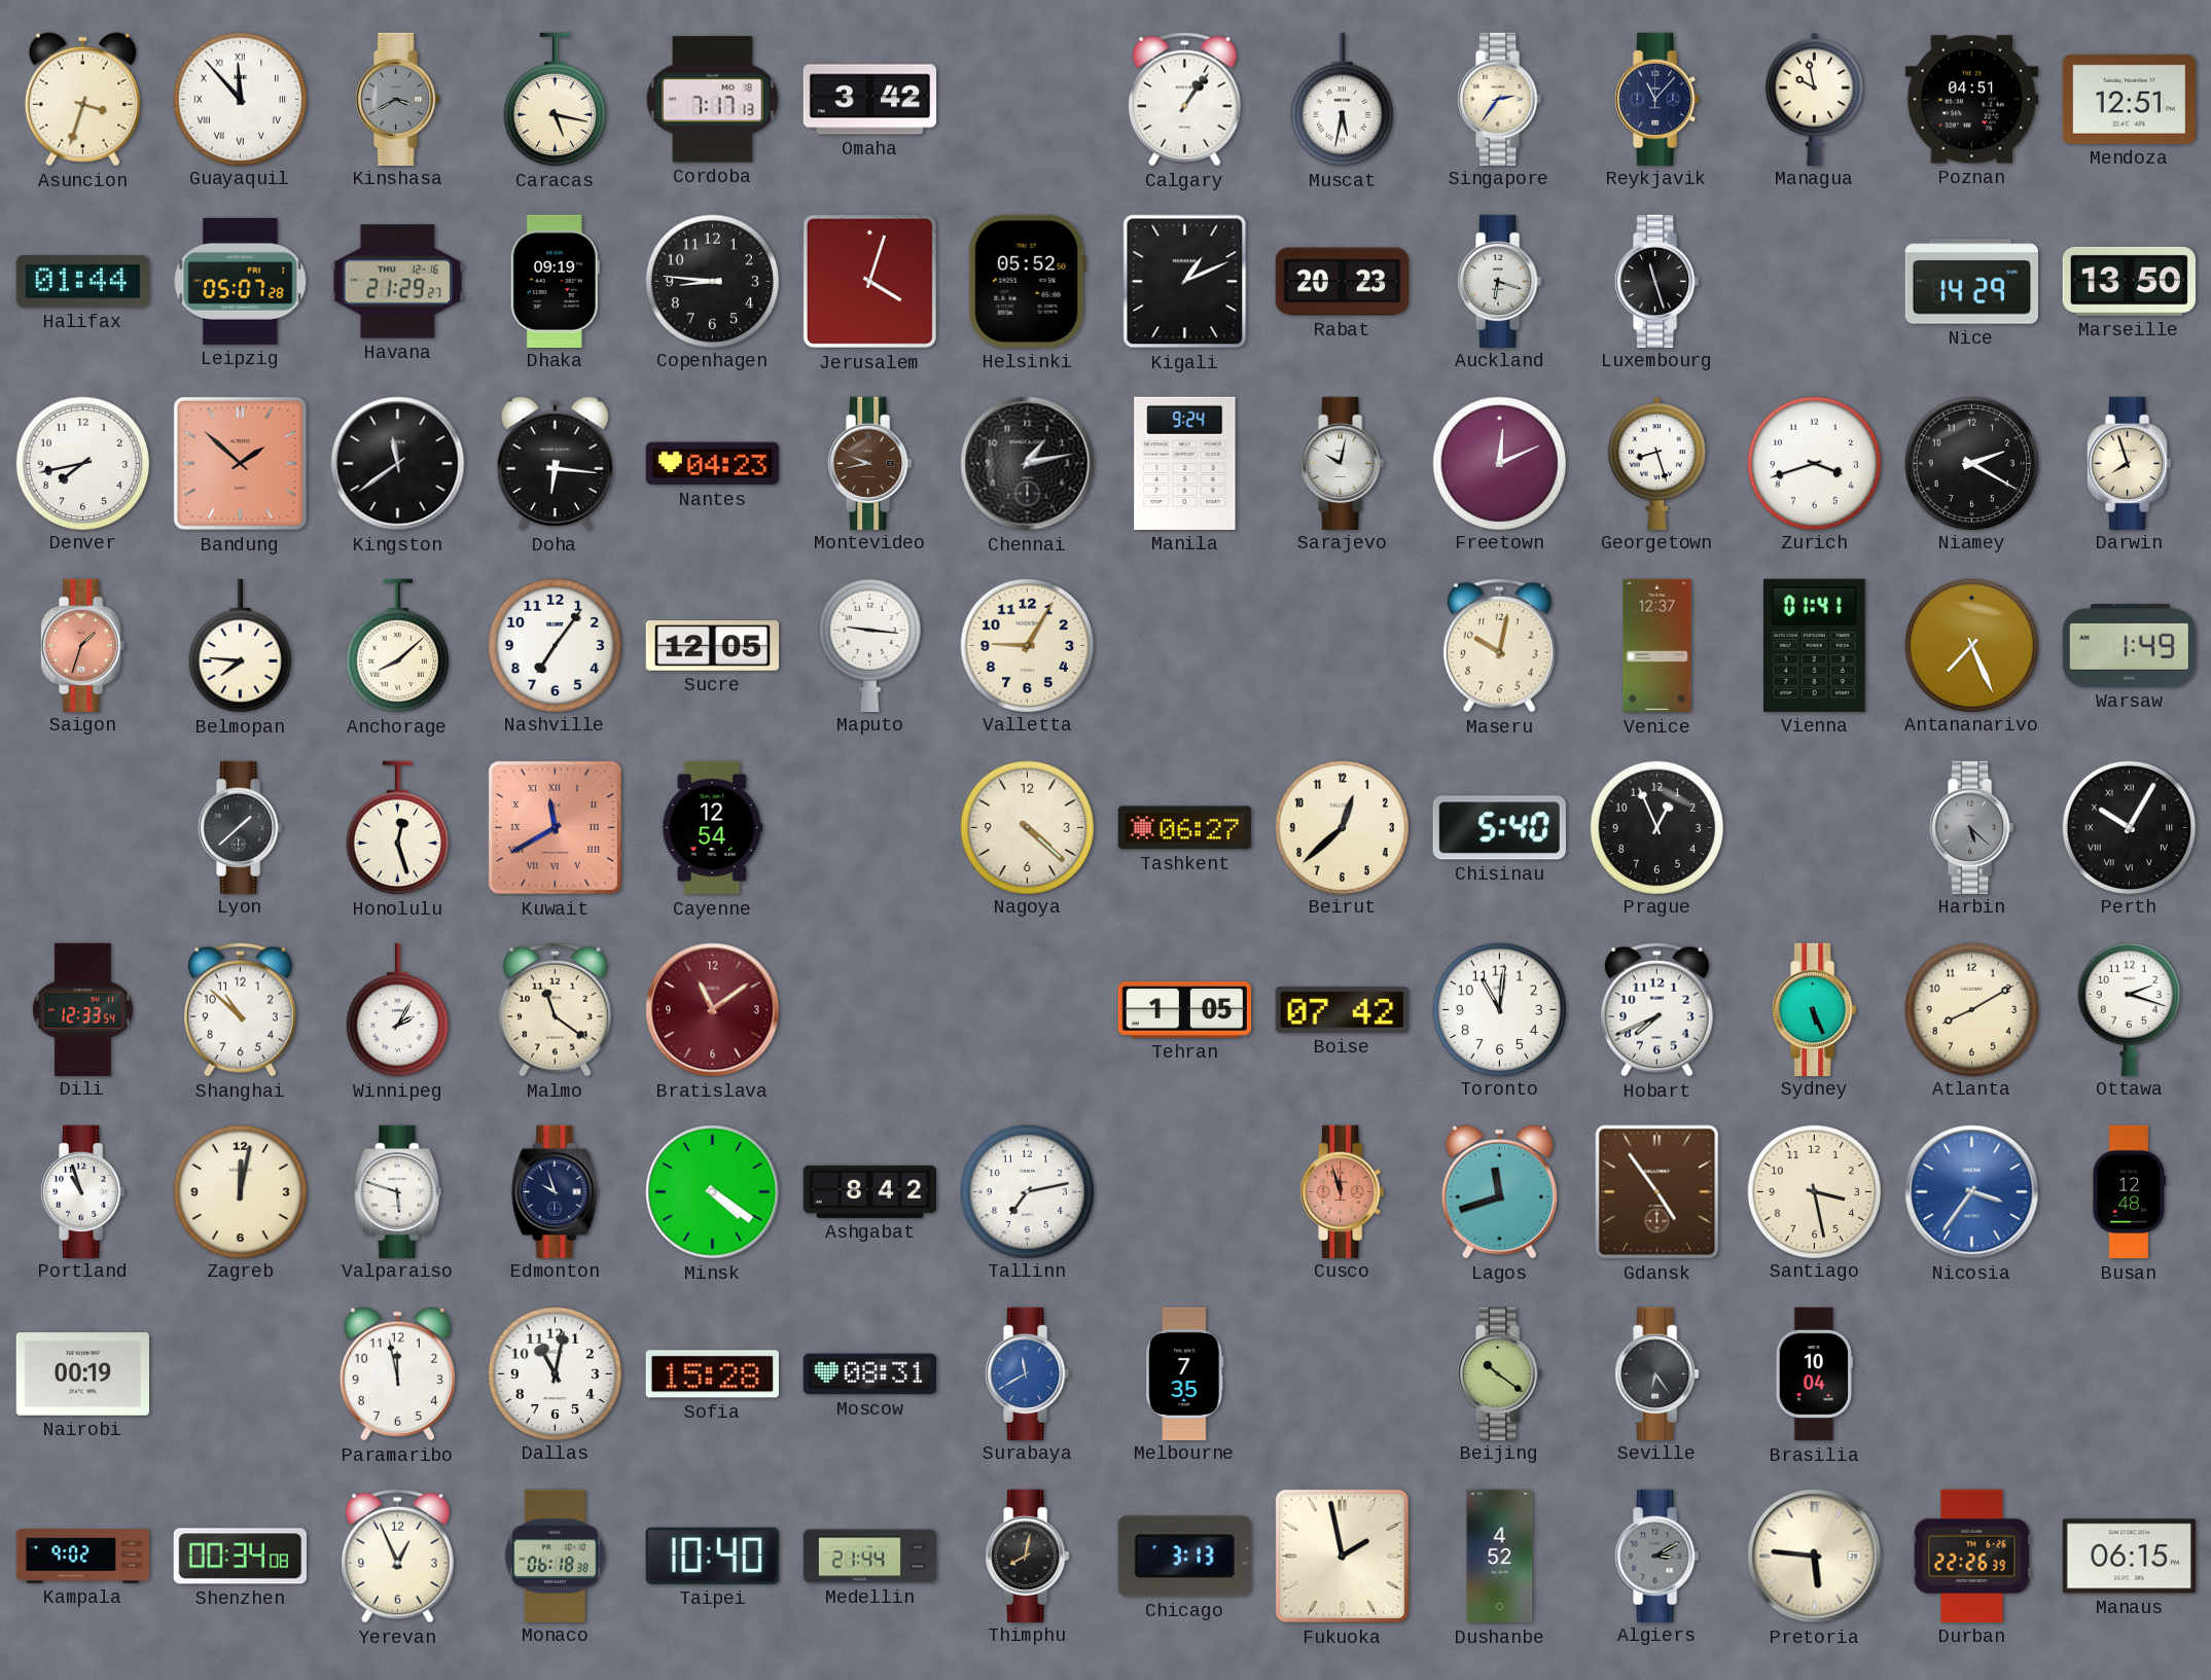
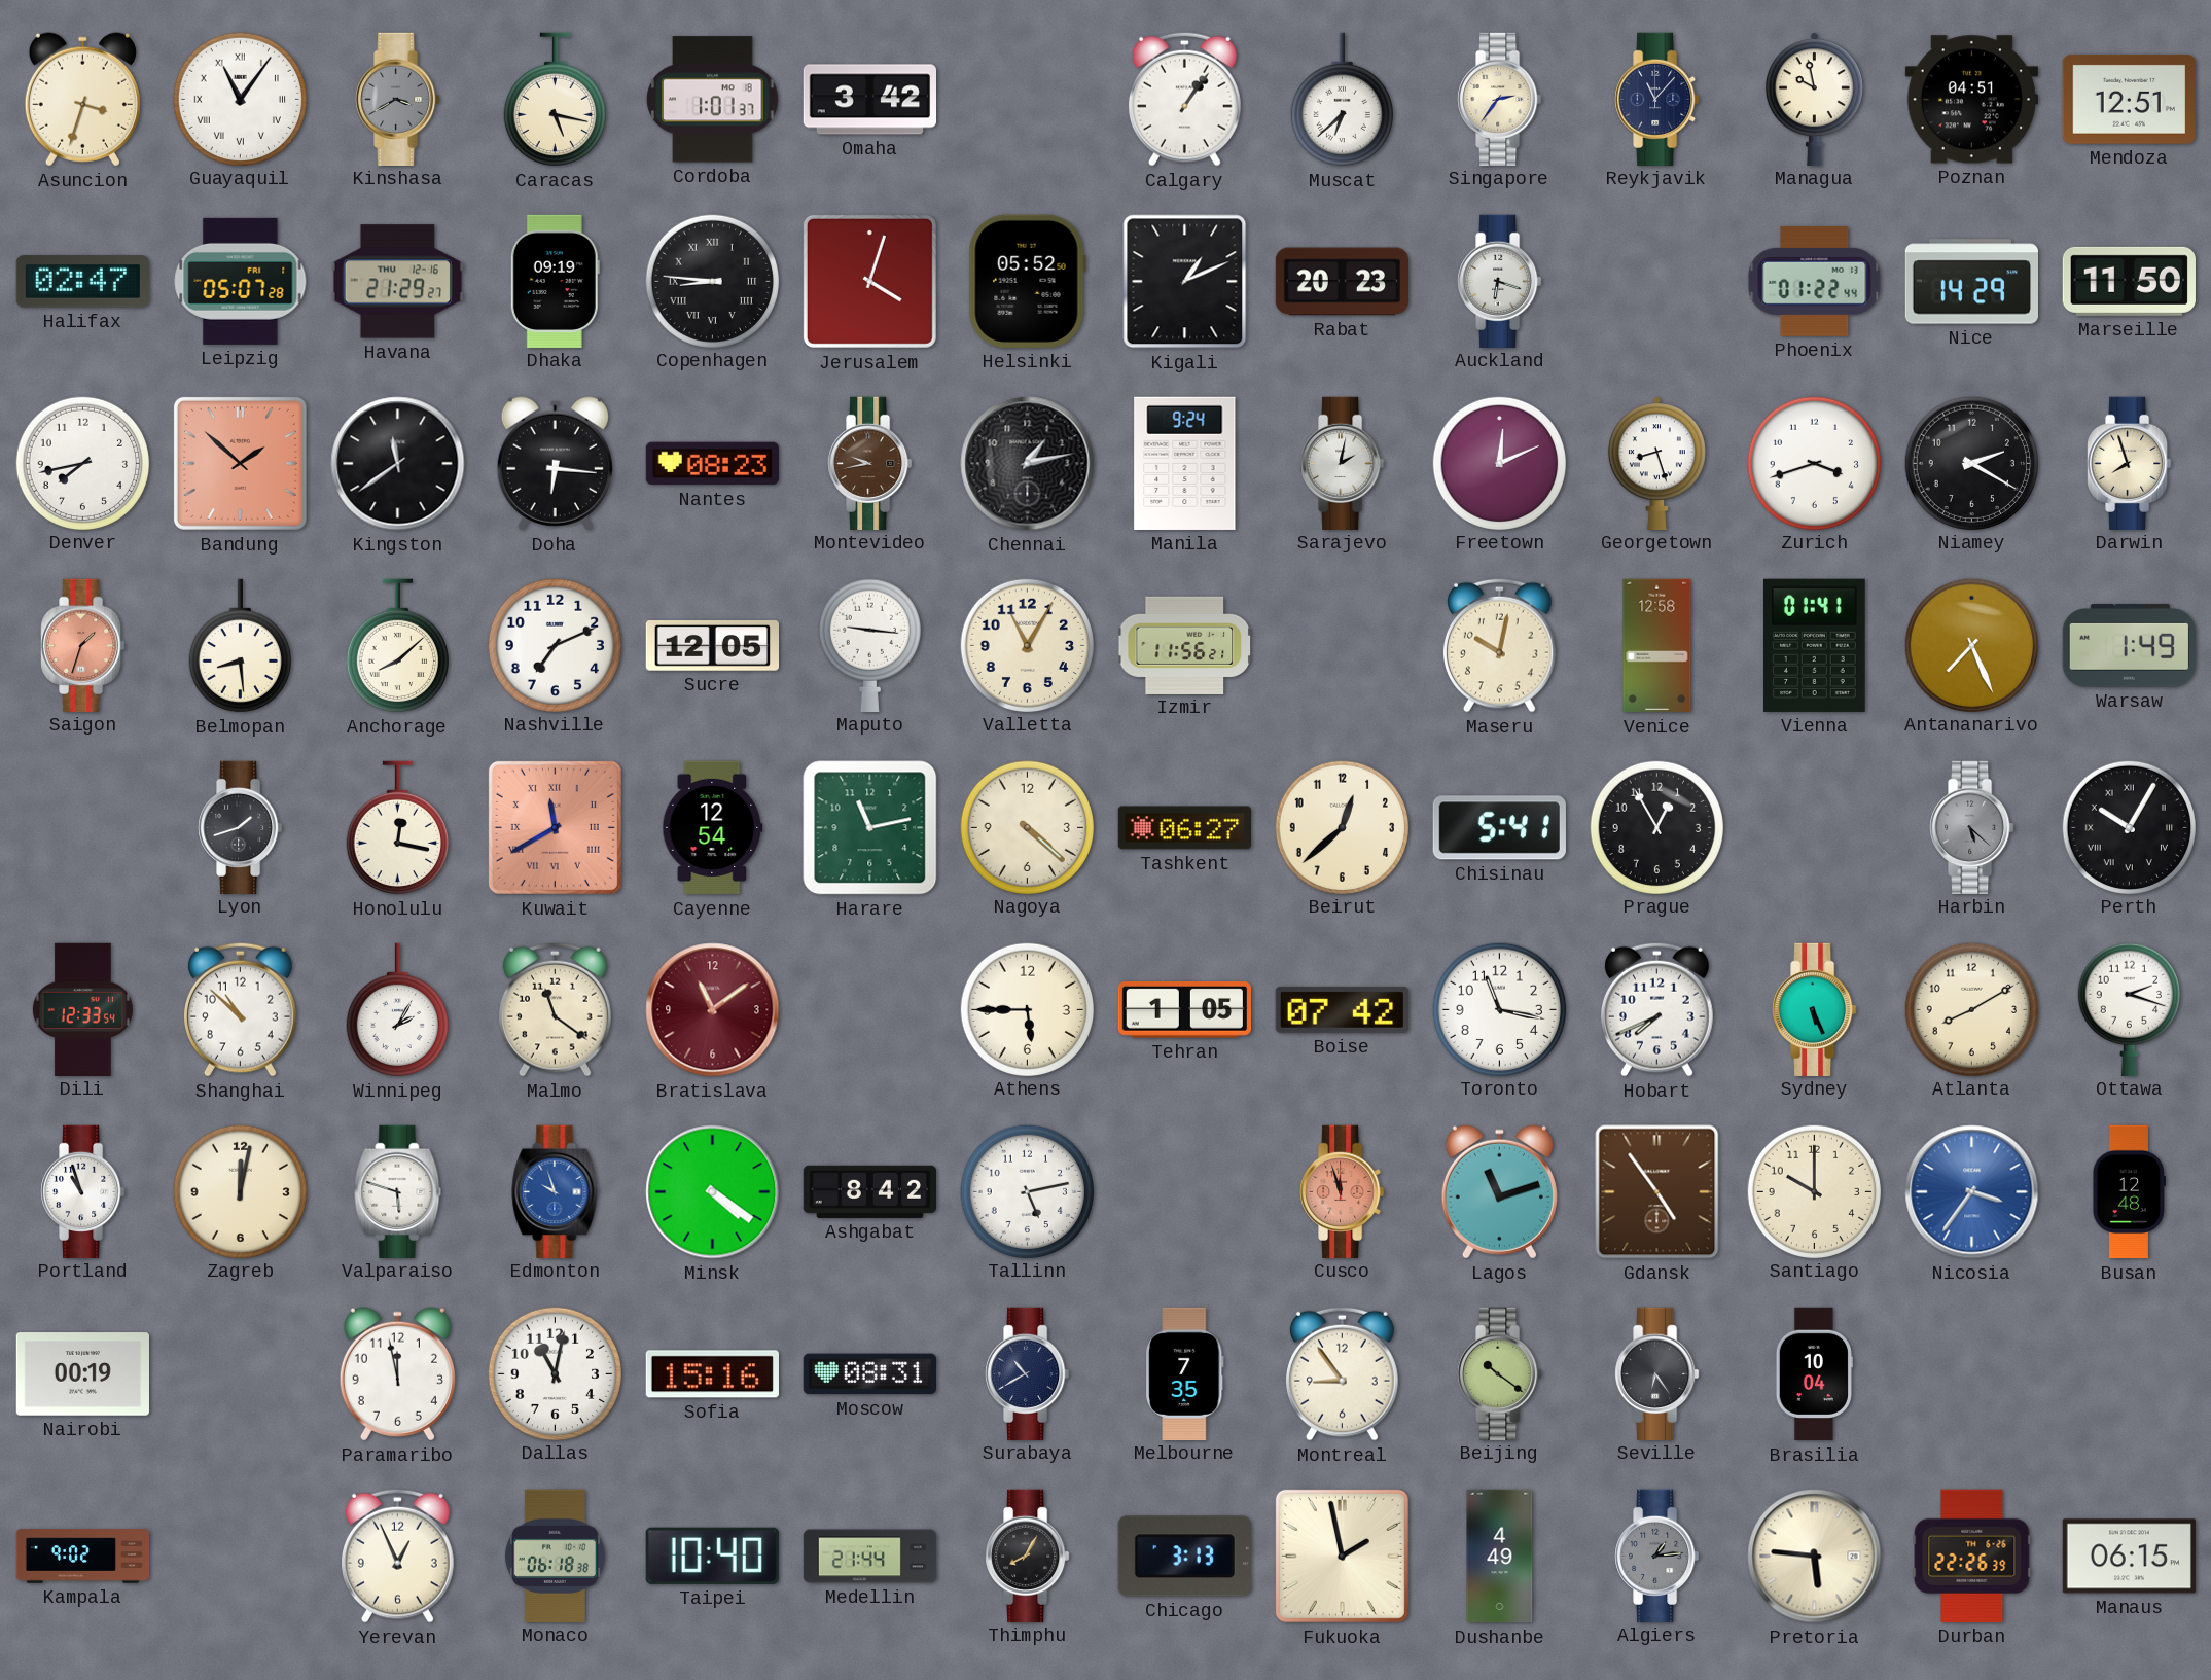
Guayaquil: 11:53 -> 11:06 (240, 99)
Cordoba: 7:17 -> 1:01 (713, 100)
Muscat: 5:32 -> 6:38 (1342, 100)
Halifax: 01:44 -> 02:47 (82, 282)
Copenhagen numerals: Arabic -> Roman (712, 281)
Luxembourg: 11:27 -> none (1657, 281)
Phoenix: none -> 01:22 (1815, 281)
Marseille: 13:50 -> 11:50 (2129, 281)
Nantes: 04:23 -> 08:23 (712, 464)
Sarajevo: 10:02 -> 2:02 (1343, 463)
Belmopan: 7:46 -> 8:29 (240, 646)
Nashville: 7:06 -> 7:11 (555, 645)
Valletta: 9:05 -> 11:05 (1027, 645)
Izmir: none -> 11:56 (1185, 645)
Venice: 12:37 -> 12:58 (1657, 646)
Lyon: 1:38 -> 1:42 (241, 827)
Honolulu: 12:27 -> 12:17 (397, 828)
Harare: none -> 11:13 (870, 828)
Chisinau: 5:40 -> 5:41 (1499, 828)
Prague: 12:56 -> 12:55 (1656, 827)
Athens: none -> 5:45 (1027, 1009)
Toronto: 11:01 -> 11:17 (1499, 1009)
Edmonton dial: navy -> blue (556, 1191)
Tallinn: 7:13 -> 5:13 (1027, 1191)
Lagos: 11:42 -> 11:12 (1499, 1192)
Santiago: 3:28 -> 10:00 (1814, 1191)
Sofia: 15:28 -> 15:16 (712, 1374)
Surabaya: 11:40 -> 10:40 (1028, 1373)
Surabaya dial: blue -> navy (1028, 1373)
Montreal: none -> 8:54 (1342, 1373)
Shenzhen: 00:34 -> none (240, 1557)
Thimphu: 8:02 -> 8:05 (1028, 1556)
Dushanbe: 4:52 -> 4:49 (1500, 1557)
Algiers: 3:10 -> 1:14 (1657, 1556)
